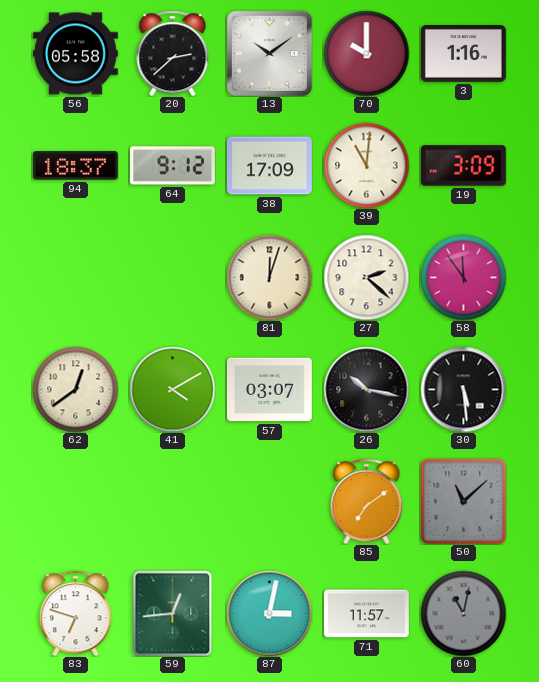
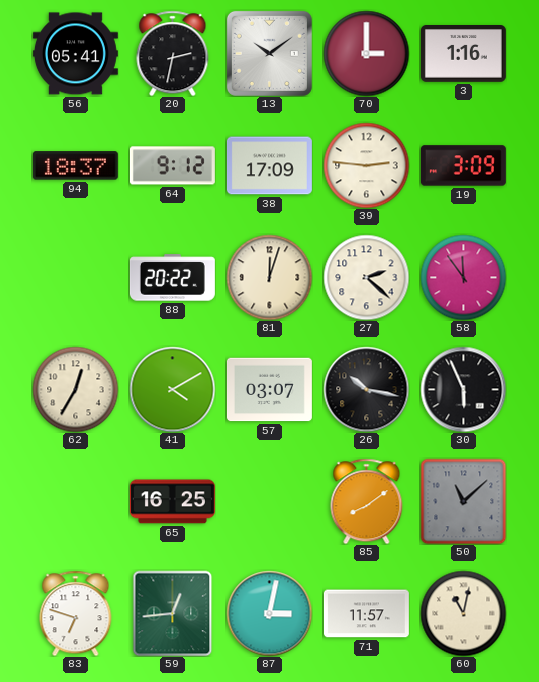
56: 05:58 -> 05:41 (75, 54)
20: 2:38 -> 2:32 (173, 53)
70: 10:00 -> 3:00 (366, 53)
39: 11:01 -> 2:46 (366, 165)
88: none -> 20:22 (172, 278)
62: 12:39 -> 12:35 (75, 389)
30: 5:29 -> 5:56 (463, 389)
65: none -> 16:25 (172, 502)
85: 7:09 -> 8:09 (367, 501)
60 dial: grey -> cream (463, 613)
